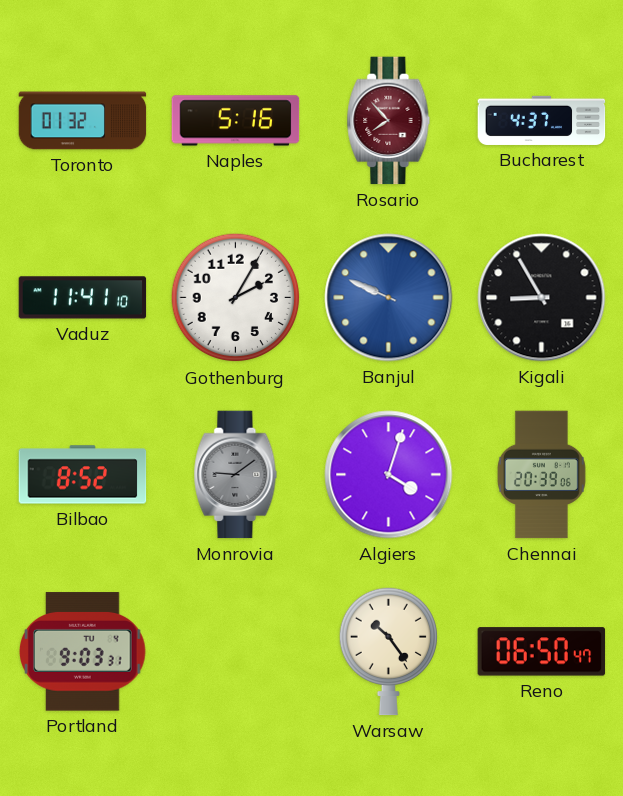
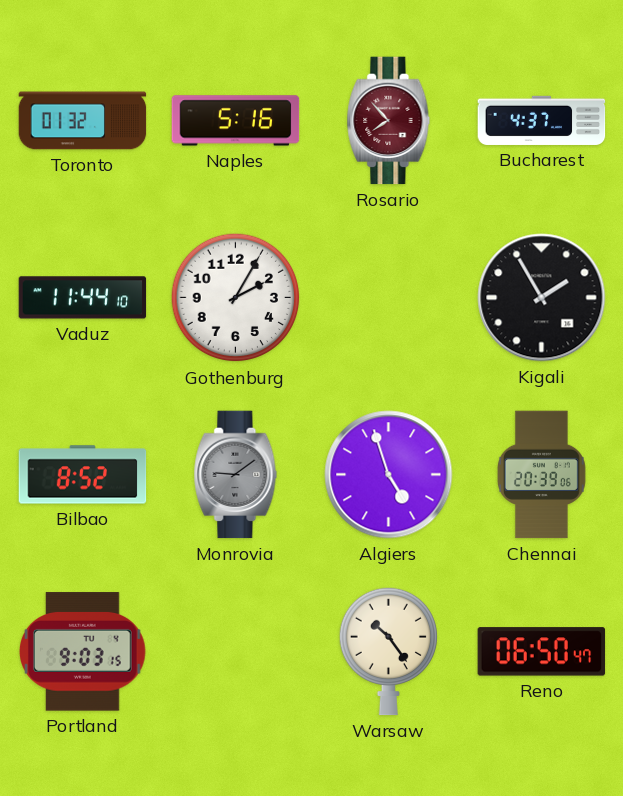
Vaduz: 11:41 -> 11:44 (83, 298)
Banjul: 9:49 -> none (389, 298)
Kigali: 8:55 -> 1:55 (542, 298)
Algiers: 4:03 -> 4:57 (389, 475)
Portland: 9:03:31 -> 9:03:15 (83, 652)
